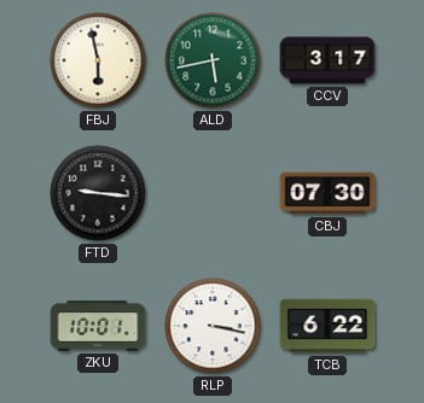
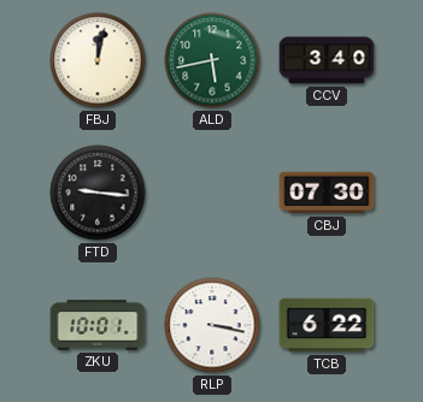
FBJ: 5:58 -> 12:02 (98, 60)
CCV: 3:17 -> 3:40 (327, 60)
